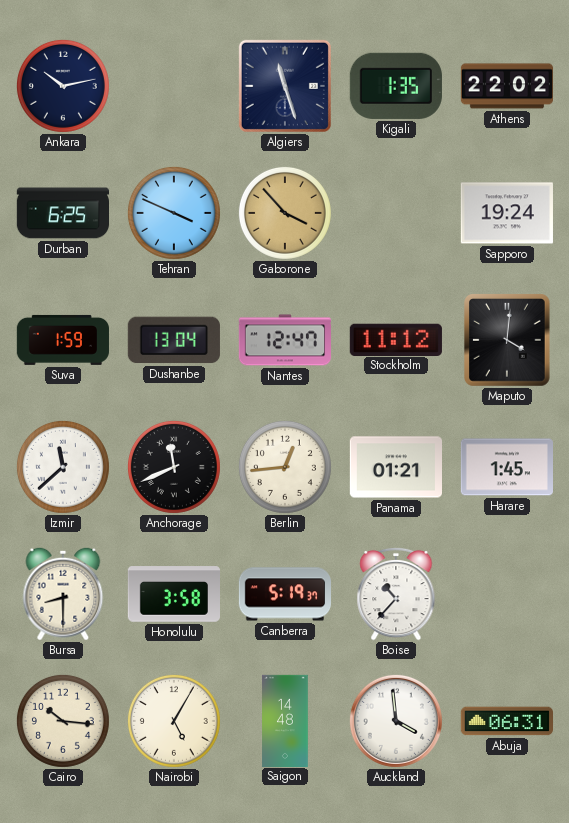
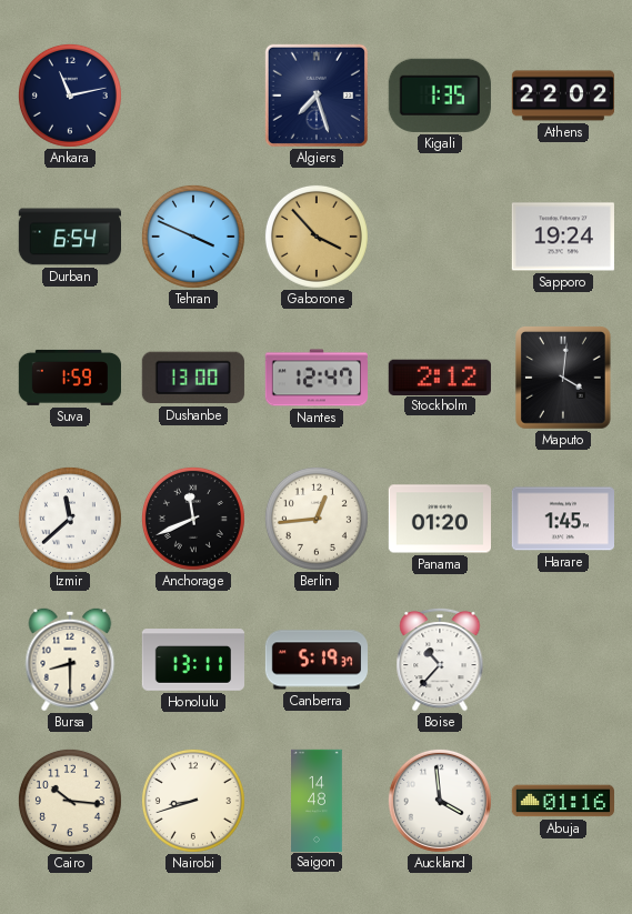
Ankara: 10:13 -> 11:13 (70, 96)
Algiers: 11:27 -> 7:27 (317, 96)
Durban: 6:25 -> 6:54 (69, 237)
Dushanbe: 13:04 -> 13:00 (193, 378)
Stockholm: 11:12 -> 2:12 (440, 376)
Panama: 01:21 -> 01:20 (439, 519)
Honolulu: 3:58 -> 13:11 (192, 660)
Nairobi: 5:05 -> 8:42 (193, 801)
Abuja: 06:31 -> 01:16 (562, 801)
